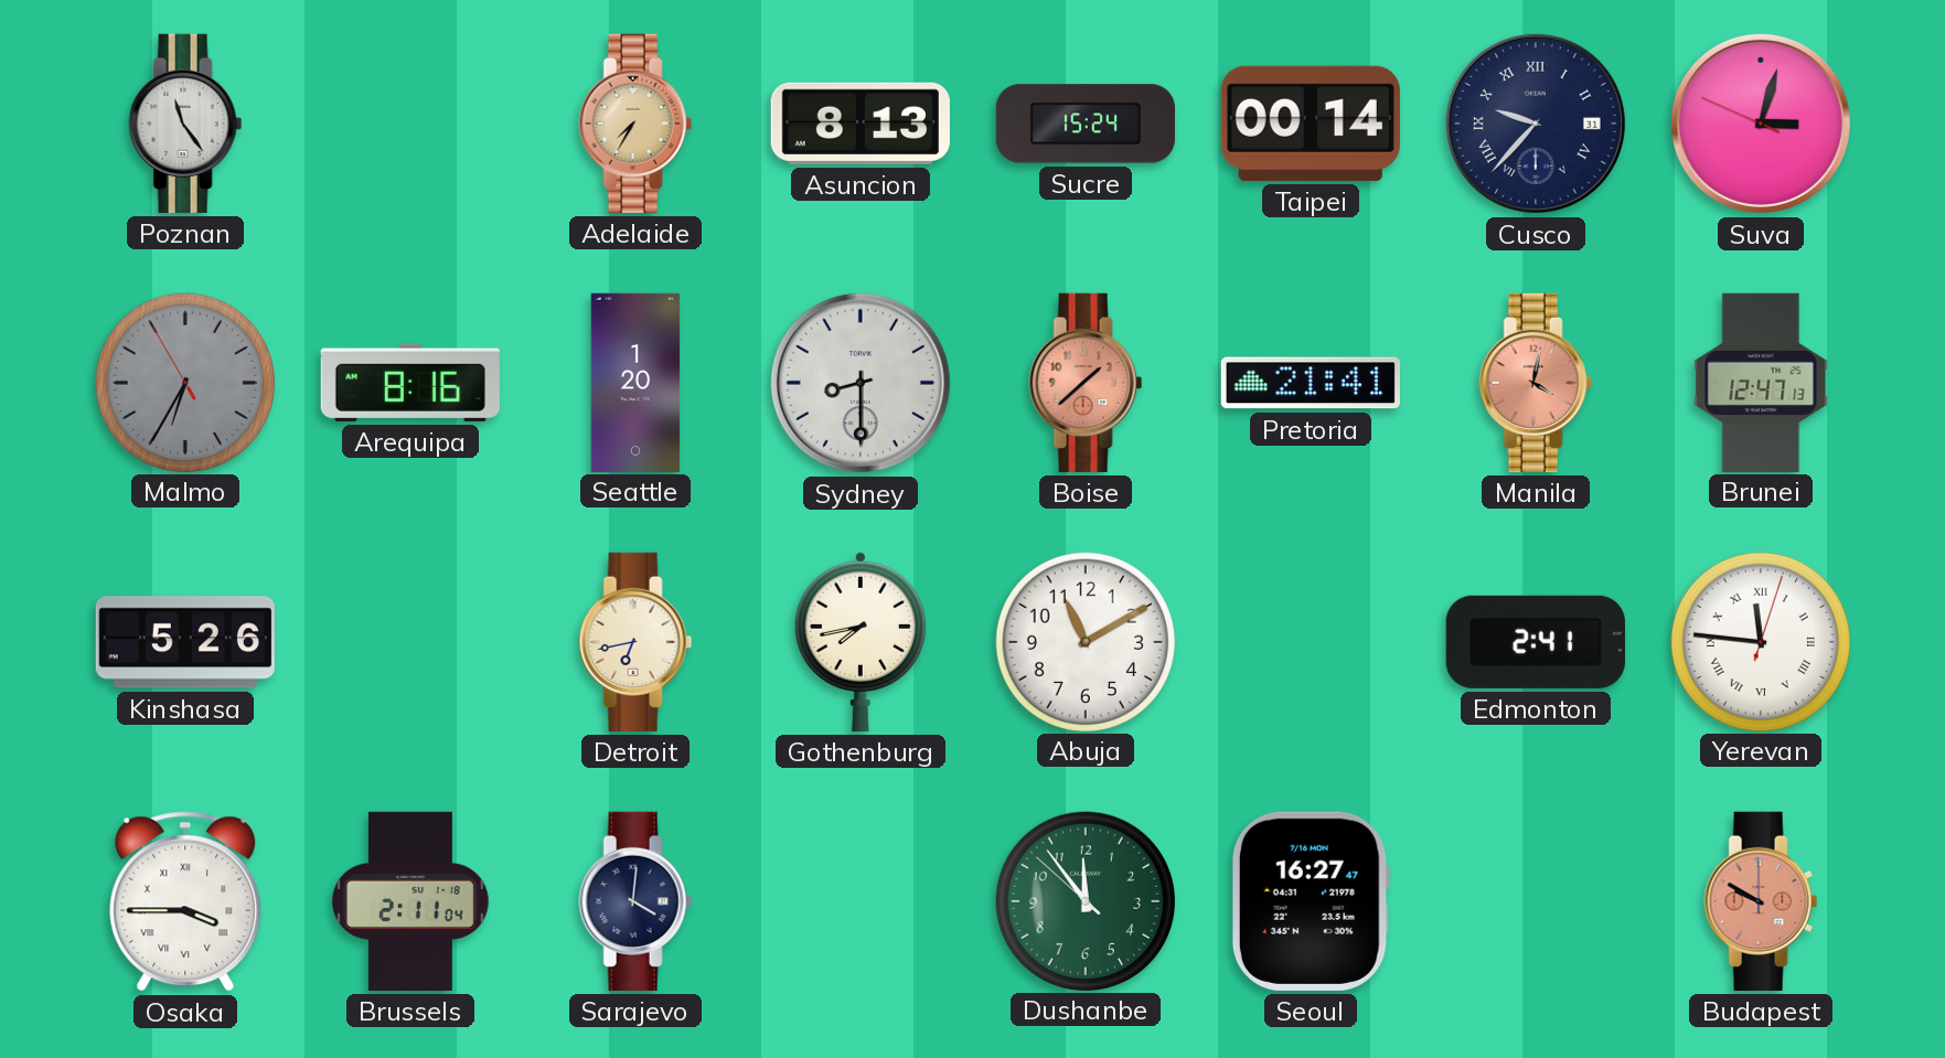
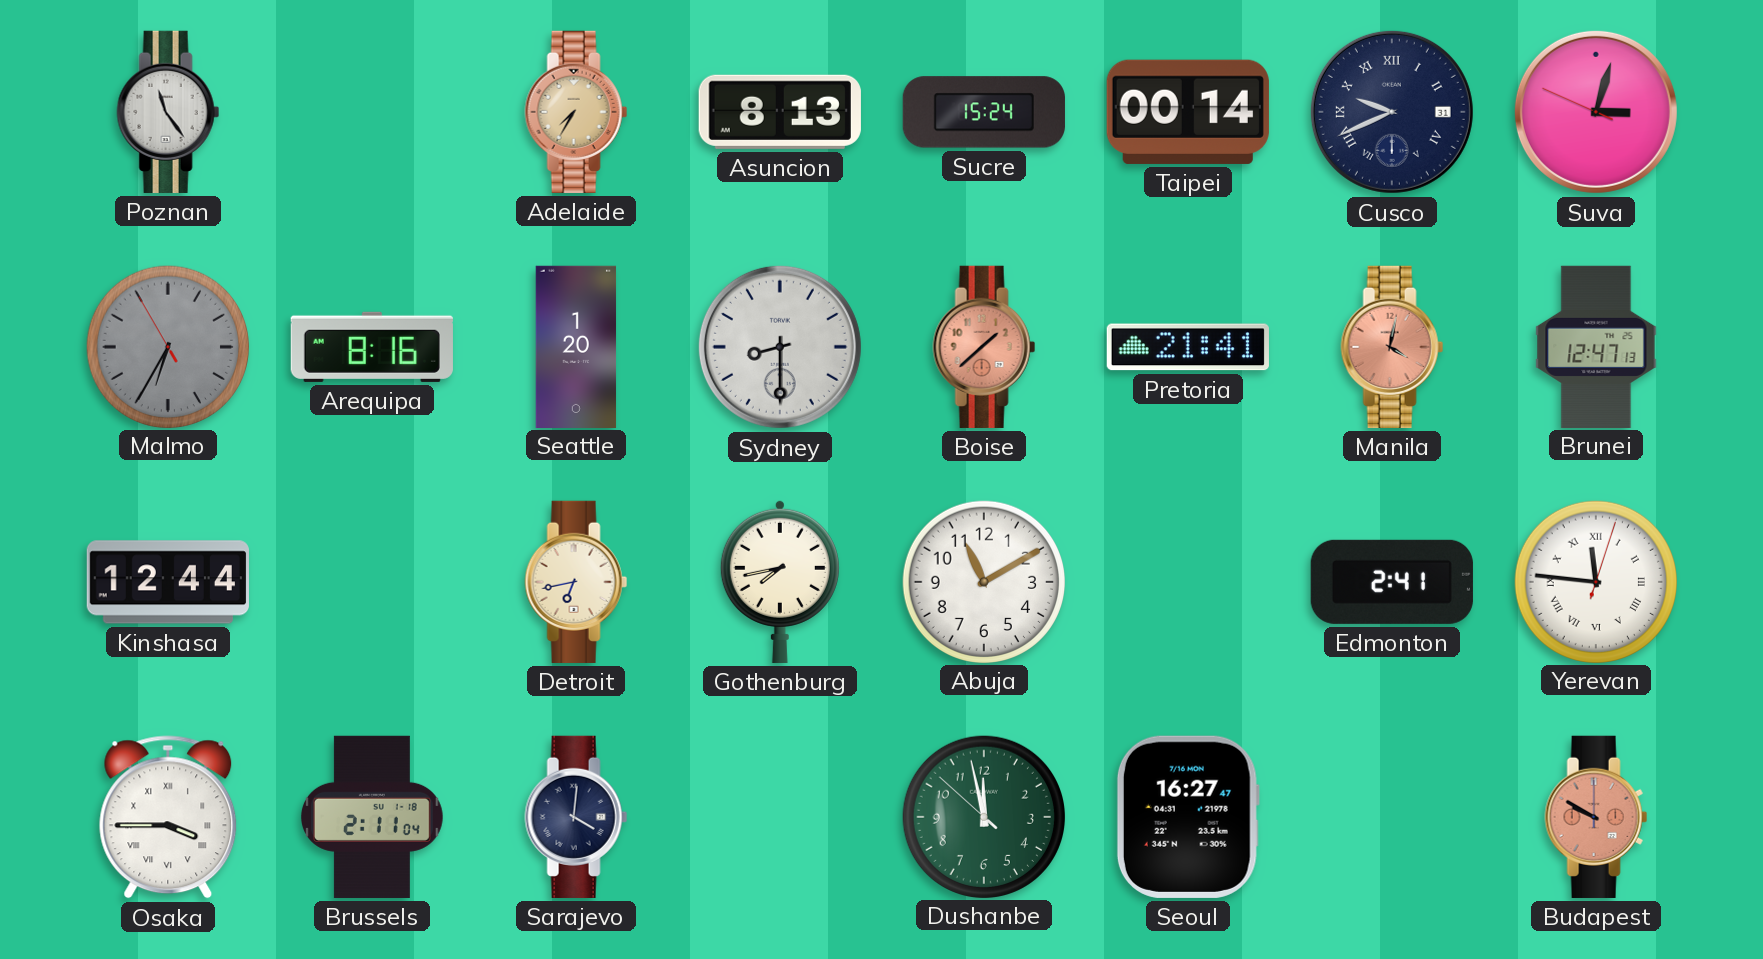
Cusco: 9:37 -> 9:41 (1392, 112)
Kinshasa: 5:26 -> 12:44 (168, 582)
Dushanbe: 11:53 -> 11:57 (983, 816)
